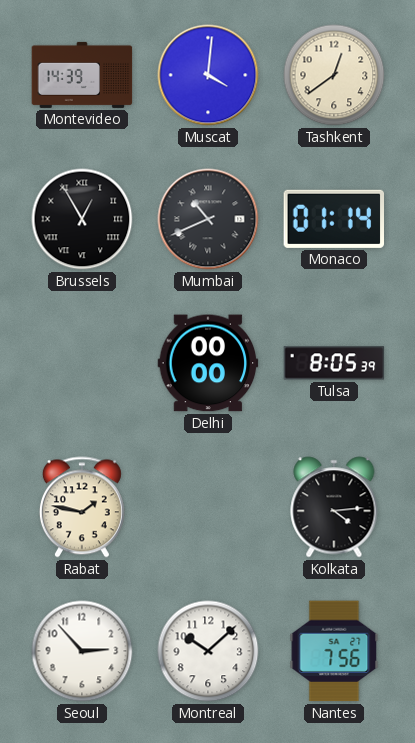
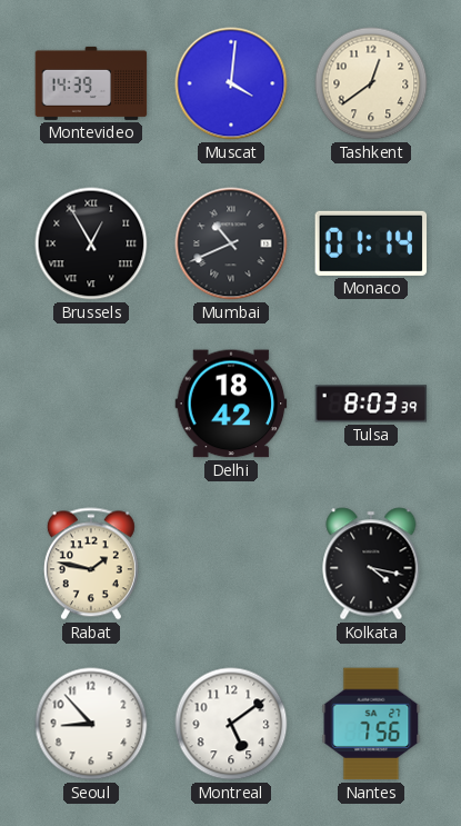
Delhi: 00:00 -> 18:42 (231, 404)
Tulsa: 8:05 -> 8:03 (371, 404)
Kolkata: 4:14 -> 4:17 (371, 564)
Seoul: 2:53 -> 8:53 (91, 724)
Montreal: 10:08 -> 5:09 (231, 724)
